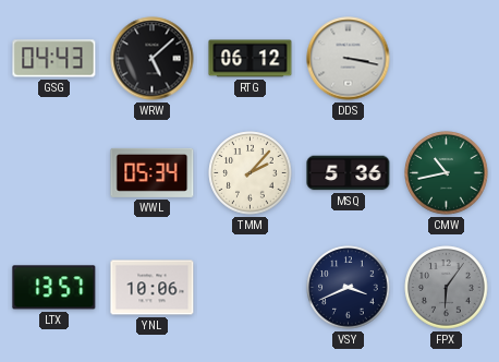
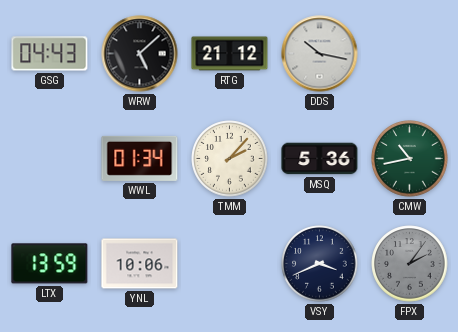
RTG: 06:12 -> 21:12 (230, 54)
DDS: 3:17 -> 10:17 (320, 54)
WWL: 05:34 -> 01:34 (140, 158)
LTX: 13:57 -> 13:59 (50, 264)
FPX: 6:06 -> 2:06 (410, 264)
